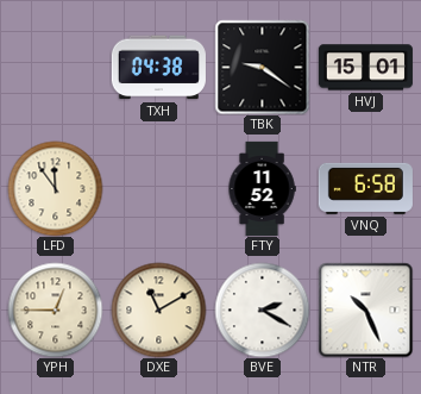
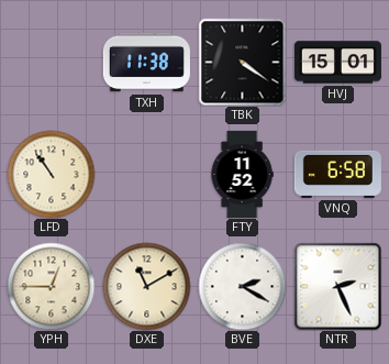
TXH: 04:38 -> 11:38 (146, 63)
TBK: 9:21 -> 4:21 (242, 62)
LFD: 11:54 -> 10:54 (51, 174)
NTR: 10:26 -> 2:26 (337, 286)
